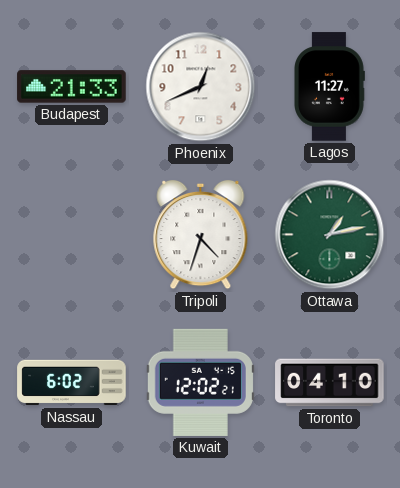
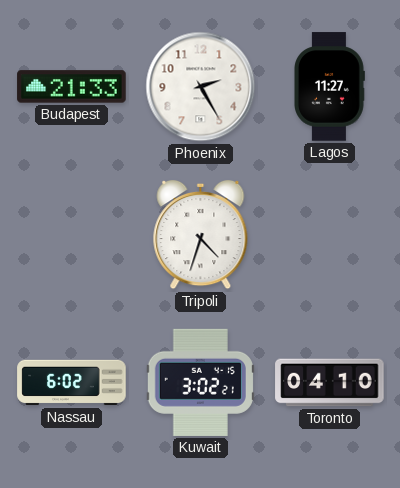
Phoenix: 12:41 -> 2:25 (201, 87)
Ottawa: 1:13 -> none (330, 235)
Kuwait: 12:02 -> 3:02 (200, 382)
